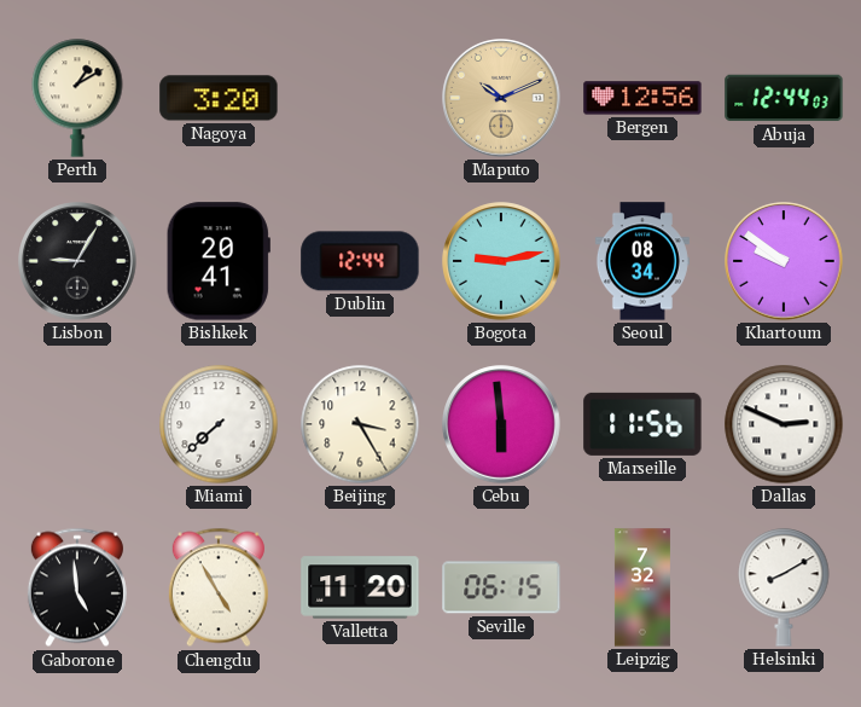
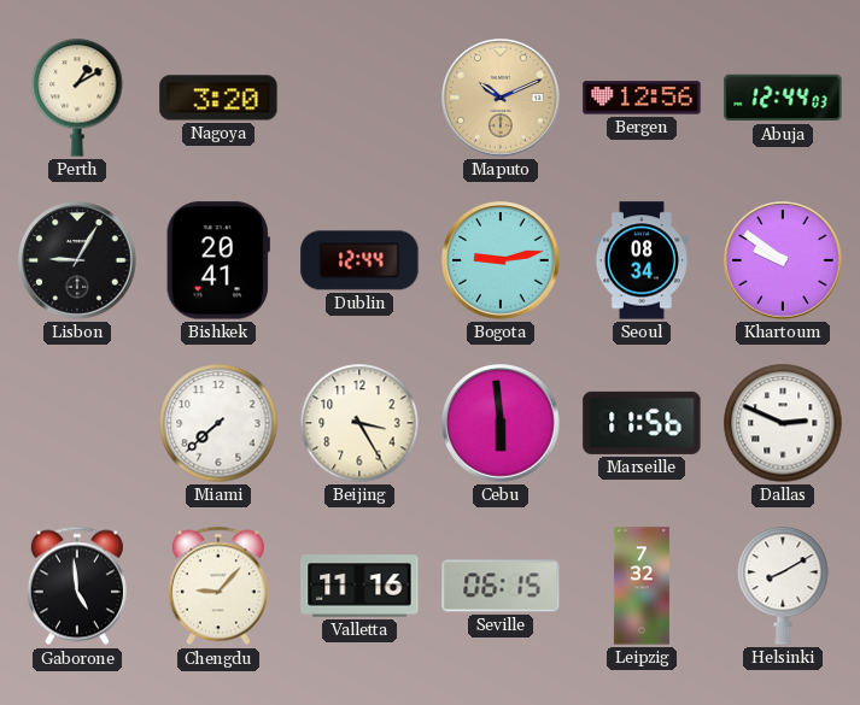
Chengdu: 4:55 -> 9:07 (218, 586)
Valletta: 11:20 -> 11:16 (359, 586)
